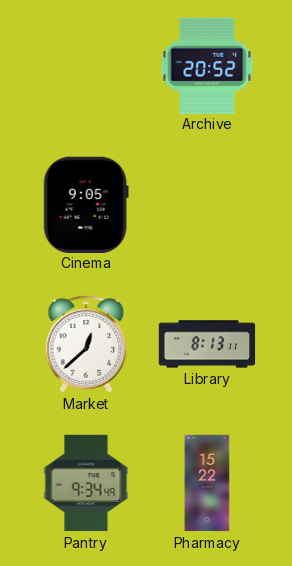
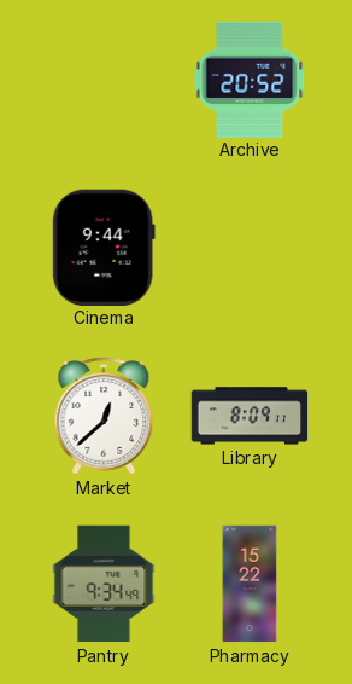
Cinema: 9:05 -> 9:44 (104, 247)
Library: 8:13 -> 8:09 (250, 416)
